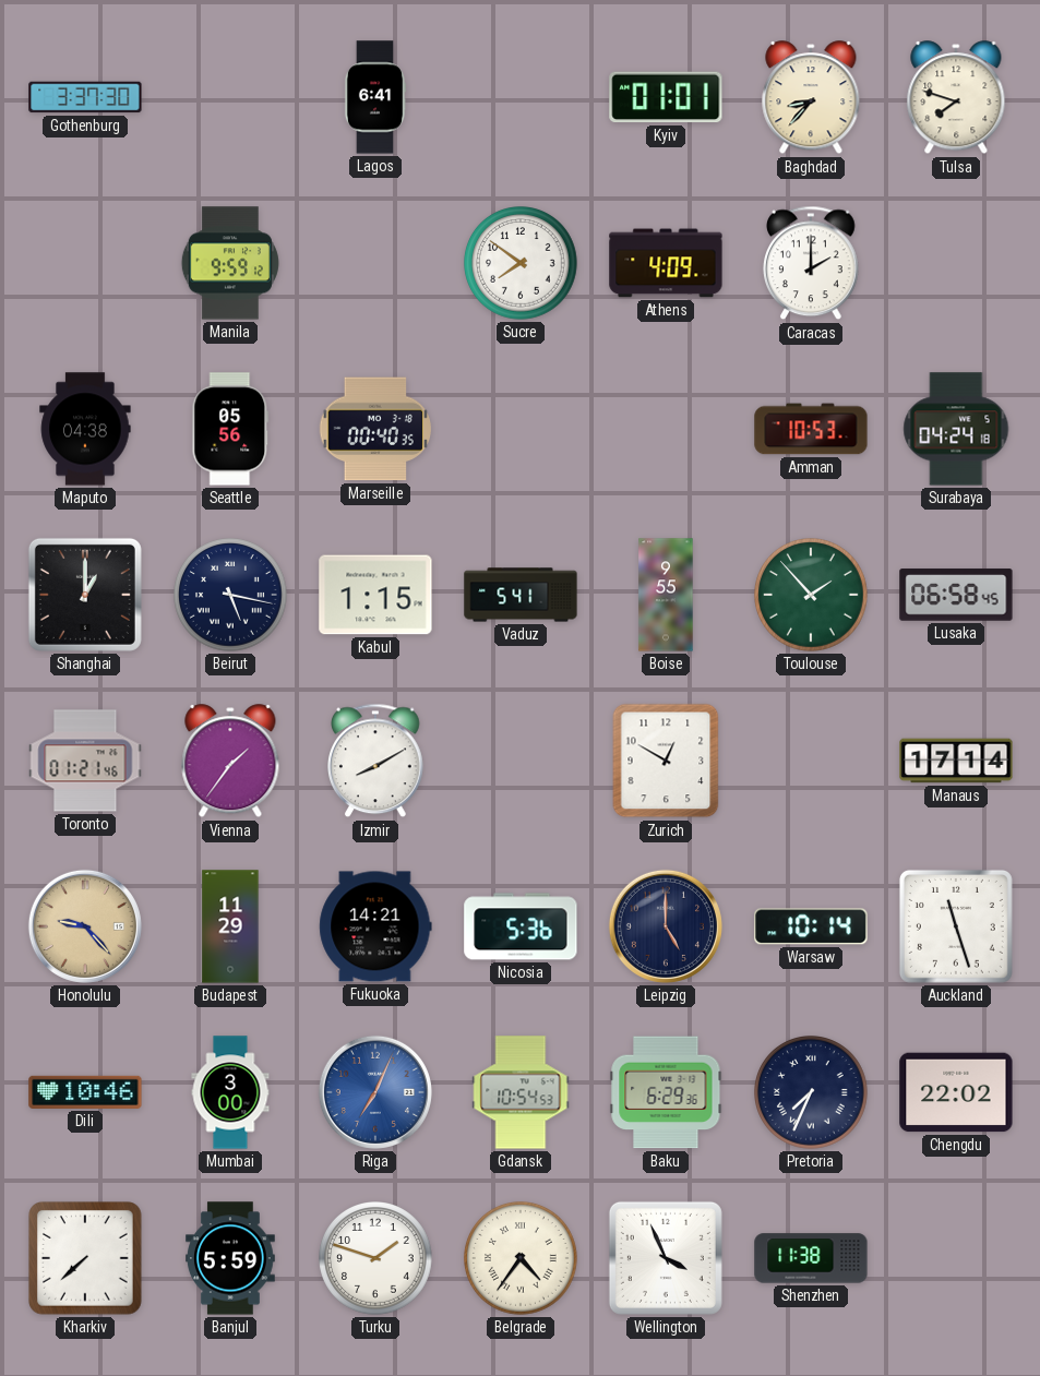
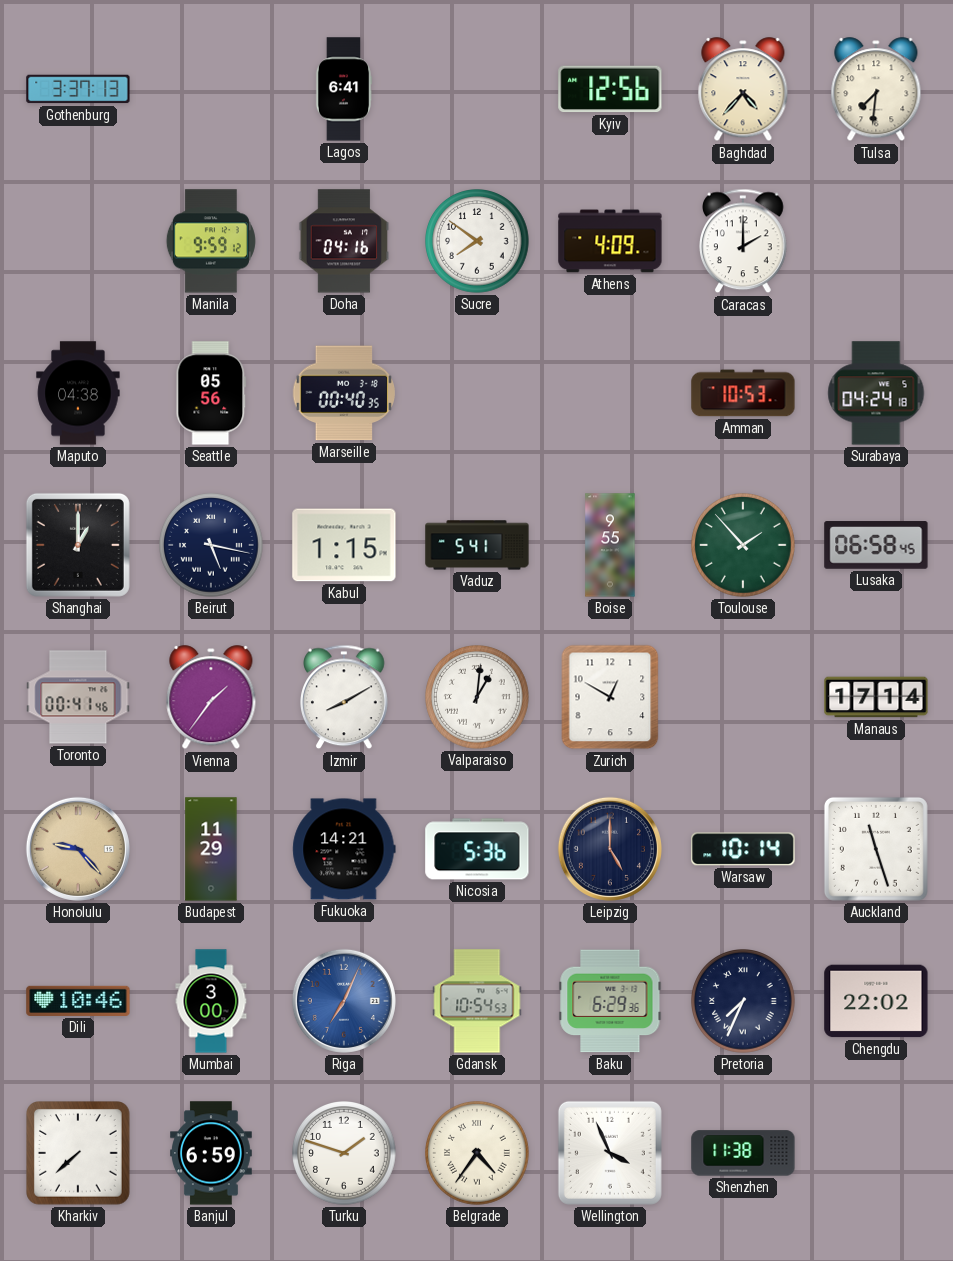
Gothenburg: 3:37:30 -> 3:37:13 (78, 89)
Kyiv: 01:01 -> 12:56 (610, 89)
Baghdad: 8:37 -> 4:37 (743, 90)
Tulsa: 7:48 -> 7:31 (876, 90)
Doha: none -> 04:16 (344, 241)
Toronto: 01:21 -> 00:41 (78, 697)
Valparaiso: none -> 1:01 (478, 698)
Banjul: 5:59 -> 6:59 (212, 1153)
